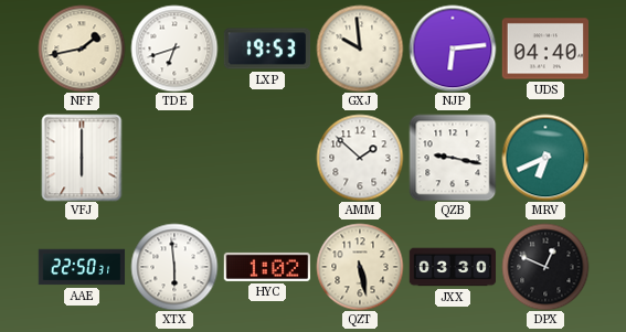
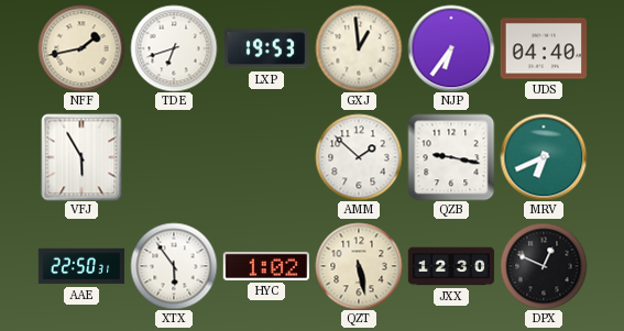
GXJ: 9:59 -> 12:59 (359, 48)
NJP: 6:14 -> 6:36 (451, 48)
VFJ: 6:00 -> 5:55 (81, 157)
XTX: 5:59 -> 5:54 (174, 266)
JXX: 03:30 -> 12:30 (451, 266)
